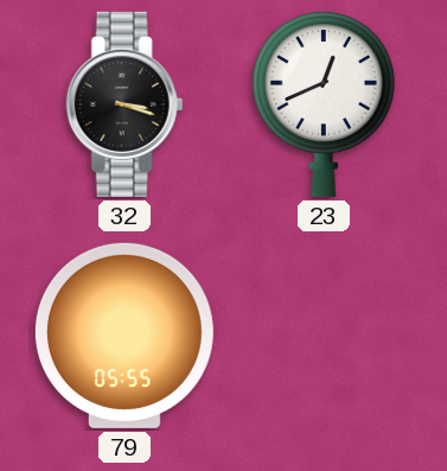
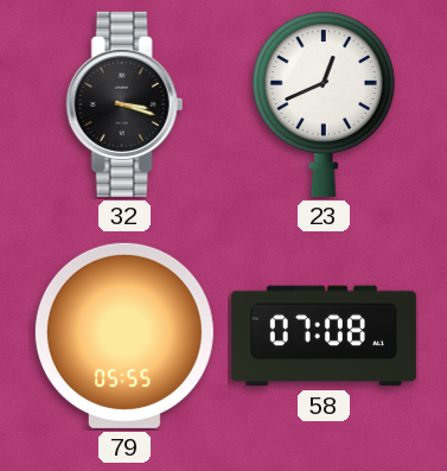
58: none -> 07:08 (324, 336)
